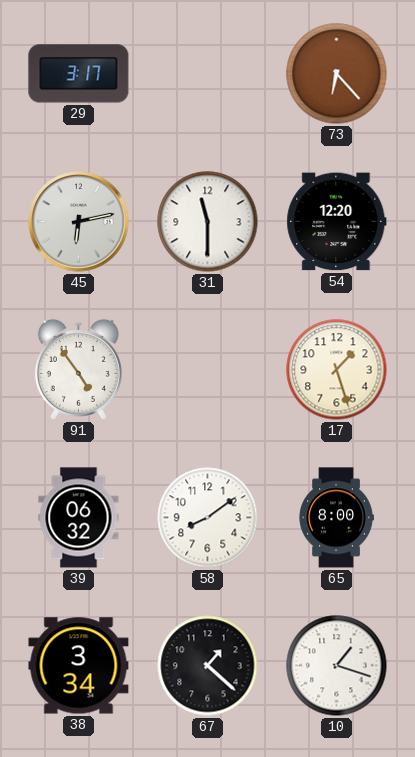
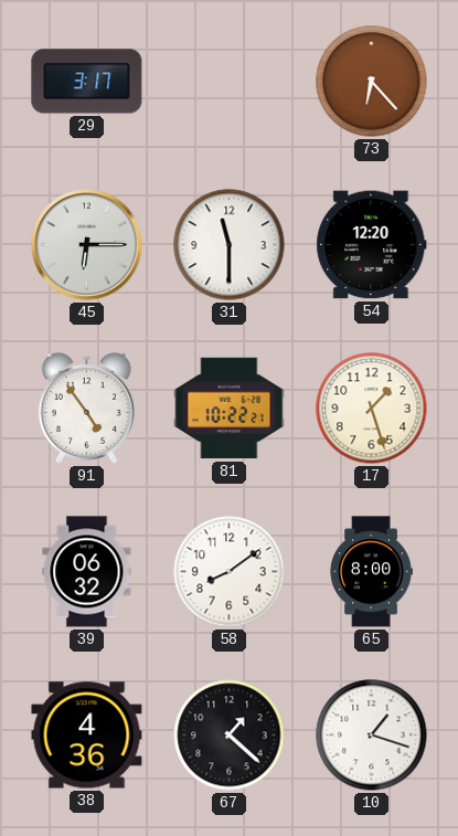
45: 6:13 -> 6:15 (87, 245)
81: none -> 10:22 (230, 409)
38: 3:34 -> 4:36 (87, 736)
